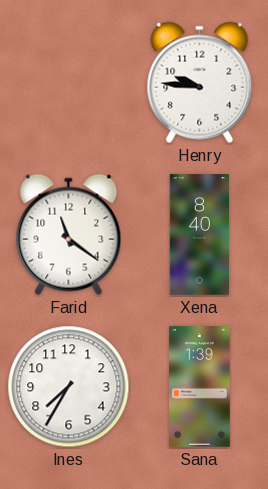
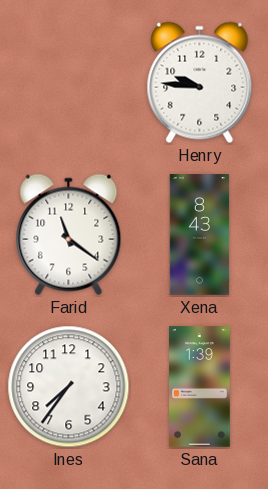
Xena: 8:40 -> 8:43 (200, 235)
Ines: 7:35 -> 7:36 (69, 387)
